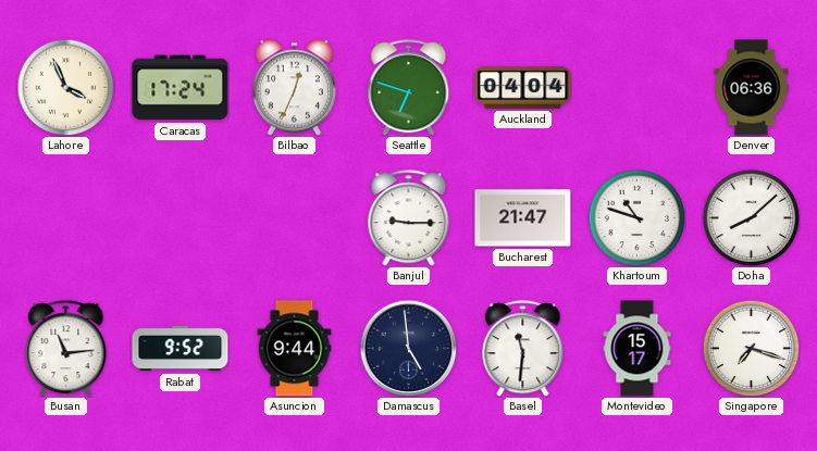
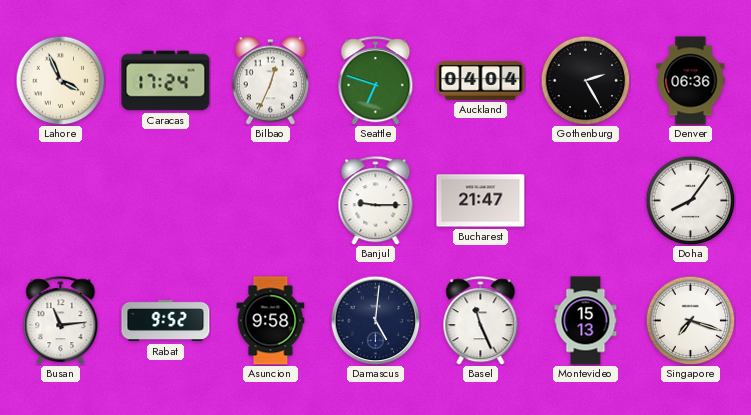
Gothenburg: none -> 2:25 (585, 80)
Khartoum: 10:48 -> none (636, 217)
Doha: 8:08 -> 8:06 (690, 200)
Asuncion: 9:44 -> 9:58 (271, 321)
Damascus: 4:59 -> 5:01 (375, 320)
Basel: 11:31 -> 11:26 (481, 321)
Montevideo: 15:17 -> 15:13 (586, 321)
